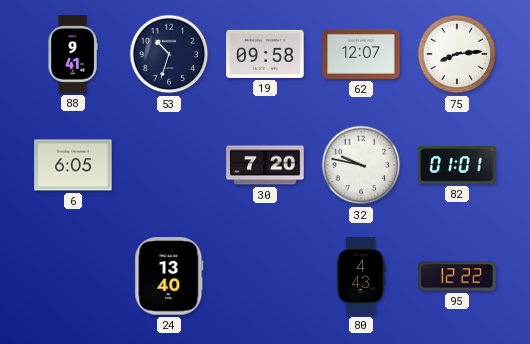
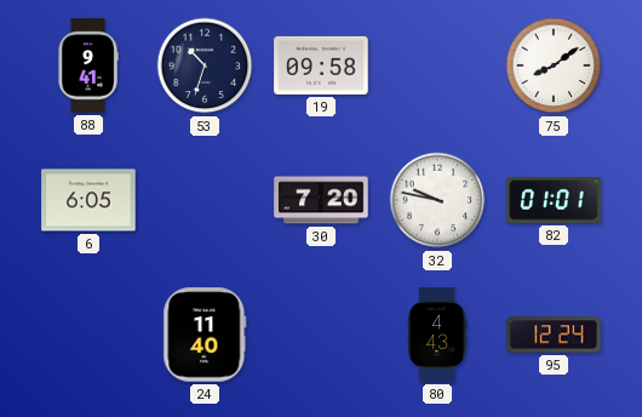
62: 12:07 -> none (361, 54)
75: 8:14 -> 8:09 (554, 65)
24: 13:40 -> 11:40 (205, 335)
95: 12:22 -> 12:24 (554, 335)
